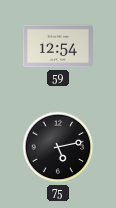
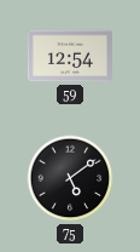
75: 5:13 -> 5:09 (70, 178)
